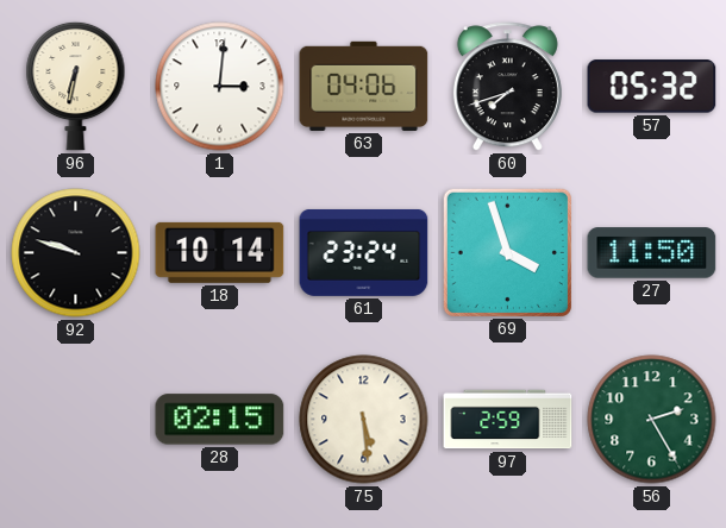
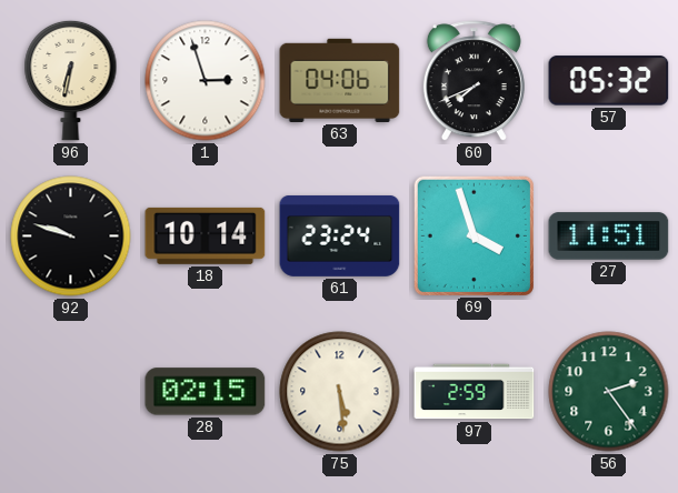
1: 3:01 -> 2:57 (206, 81)
60: 7:42 -> 7:41 (473, 81)
27: 11:50 -> 11:51 (609, 237)
56: 2:25 -> 2:24 (609, 392)
